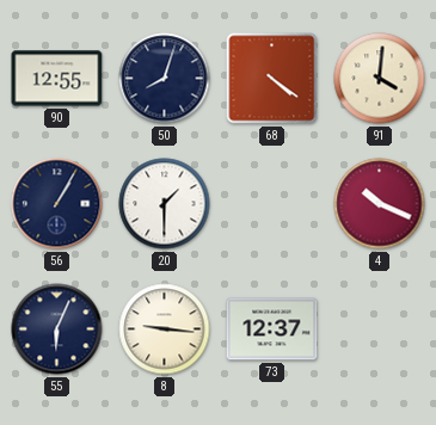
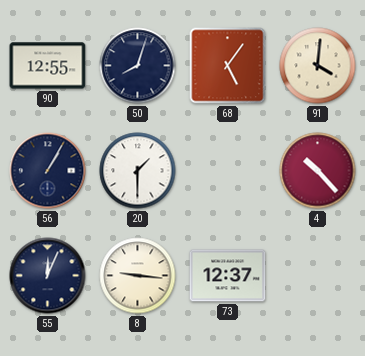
68: 4:21 -> 5:06 (228, 66)
4: 10:19 -> 10:23 (318, 171)
55: 6:04 -> 12:04 (48, 276)
